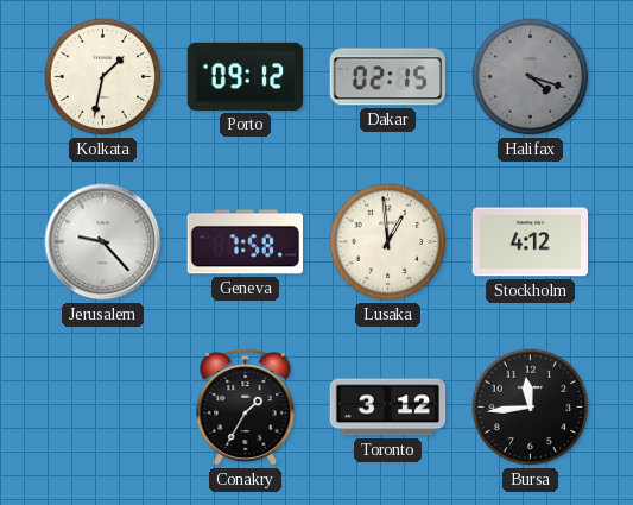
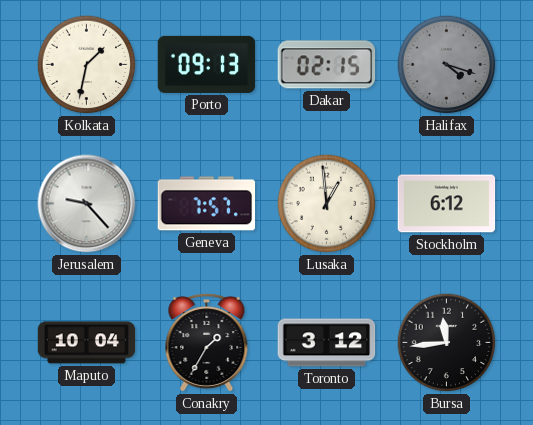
Porto: 09:12 -> 09:13 (207, 64)
Geneva: 7:58 -> 7:57 (207, 204)
Stockholm: 4:12 -> 6:12 (447, 204)
Maputo: none -> 10:04 (87, 343)
